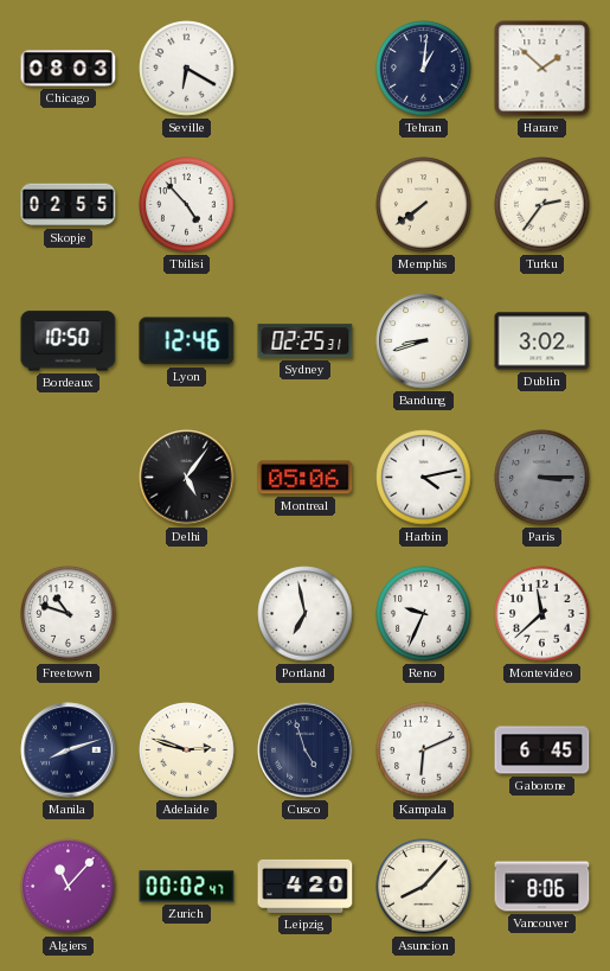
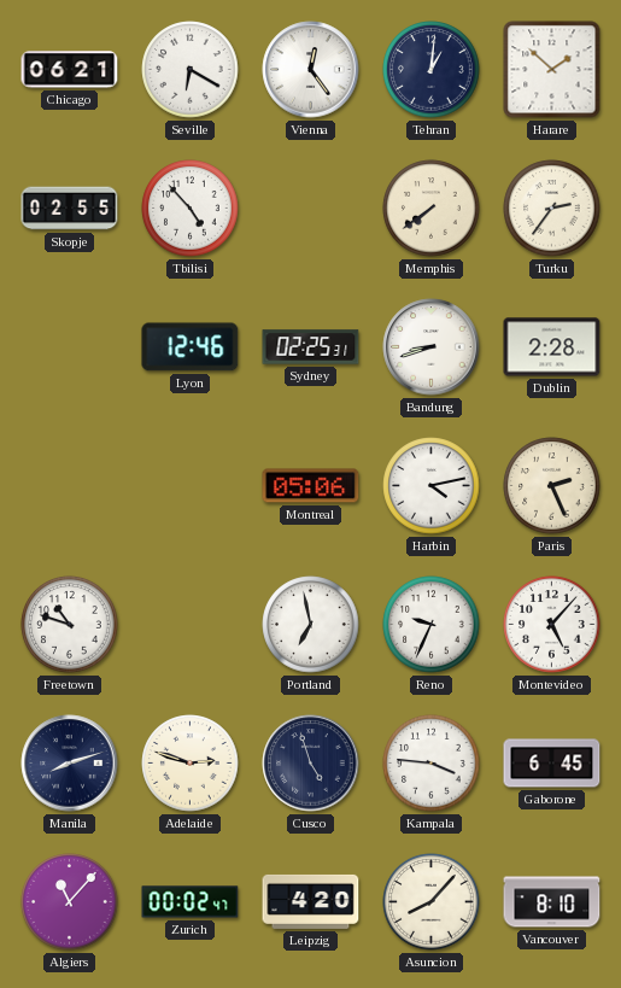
Chicago: 08:03 -> 06:21 (70, 70)
Vienna: none -> 12:24 (311, 70)
Bordeaux: 10:50 -> none (69, 341)
Dublin: 3:02 -> 2:28 (552, 347)
Delhi: 5:06 -> none (187, 478)
Paris: 3:15 -> 2:26 (552, 486)
Paris dial: grey -> cream (552, 486)
Montevideo: 11:38 -> 5:07 (552, 625)
Kampala: 6:11 -> 3:46 (432, 764)
Vancouver: 8:06 -> 8:10 (552, 902)
